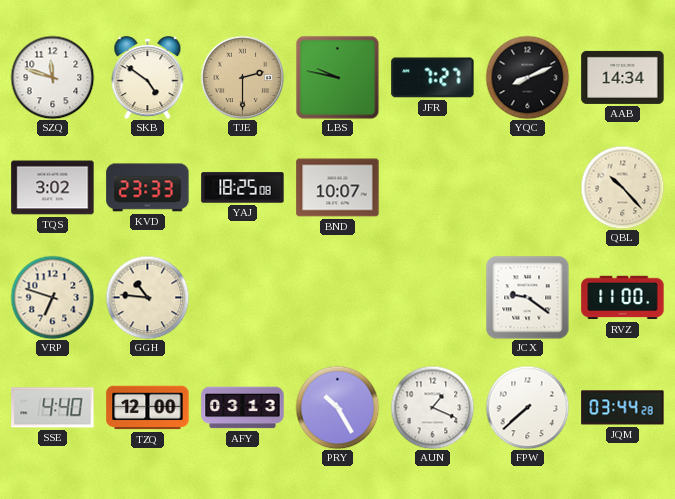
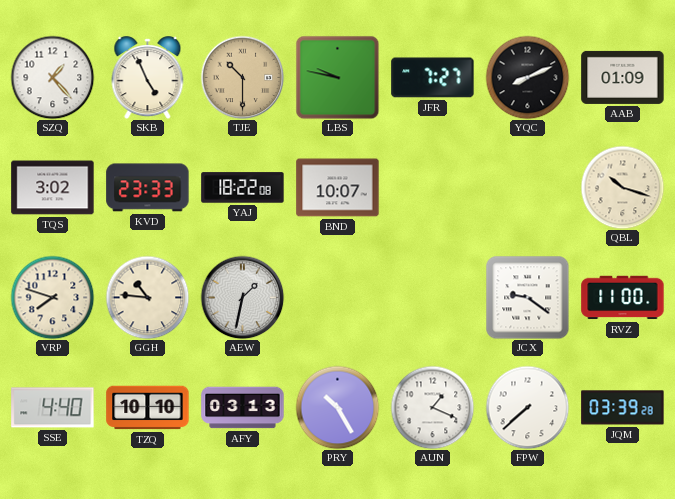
SZQ: 11:48 -> 1:23 (52, 77)
SKB: 4:51 -> 4:56 (148, 78)
TJE: 2:30 -> 10:30 (242, 77)
AAB: 14:34 -> 01:09 (623, 77)
YAJ: 18:25 -> 18:22 (243, 188)
QBL: 10:23 -> 10:18 (622, 187)
VRP: 6:48 -> 7:48 (52, 297)
AEW: none -> 1:32 (242, 297)
TZQ: 12:00 -> 10:10 (148, 408)
JQM: 03:44 -> 03:39 (623, 408)
